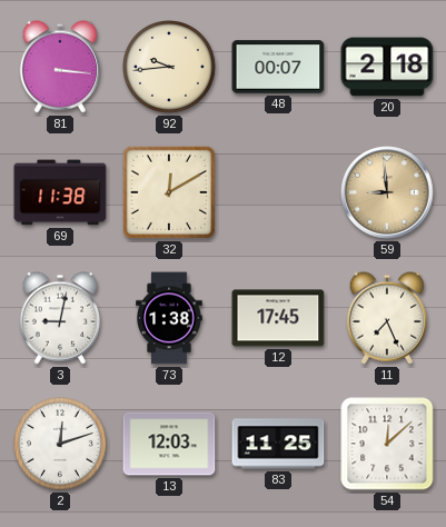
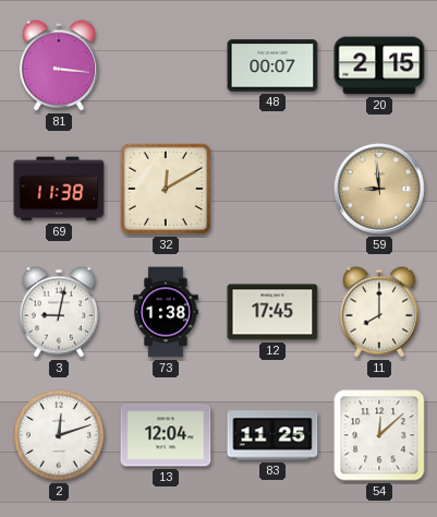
92: 9:44 -> none (170, 68)
20: 2:18 -> 2:15 (379, 65)
11: 7:26 -> 8:00 (379, 312)
13: 12:03 -> 12:04 (166, 435)
